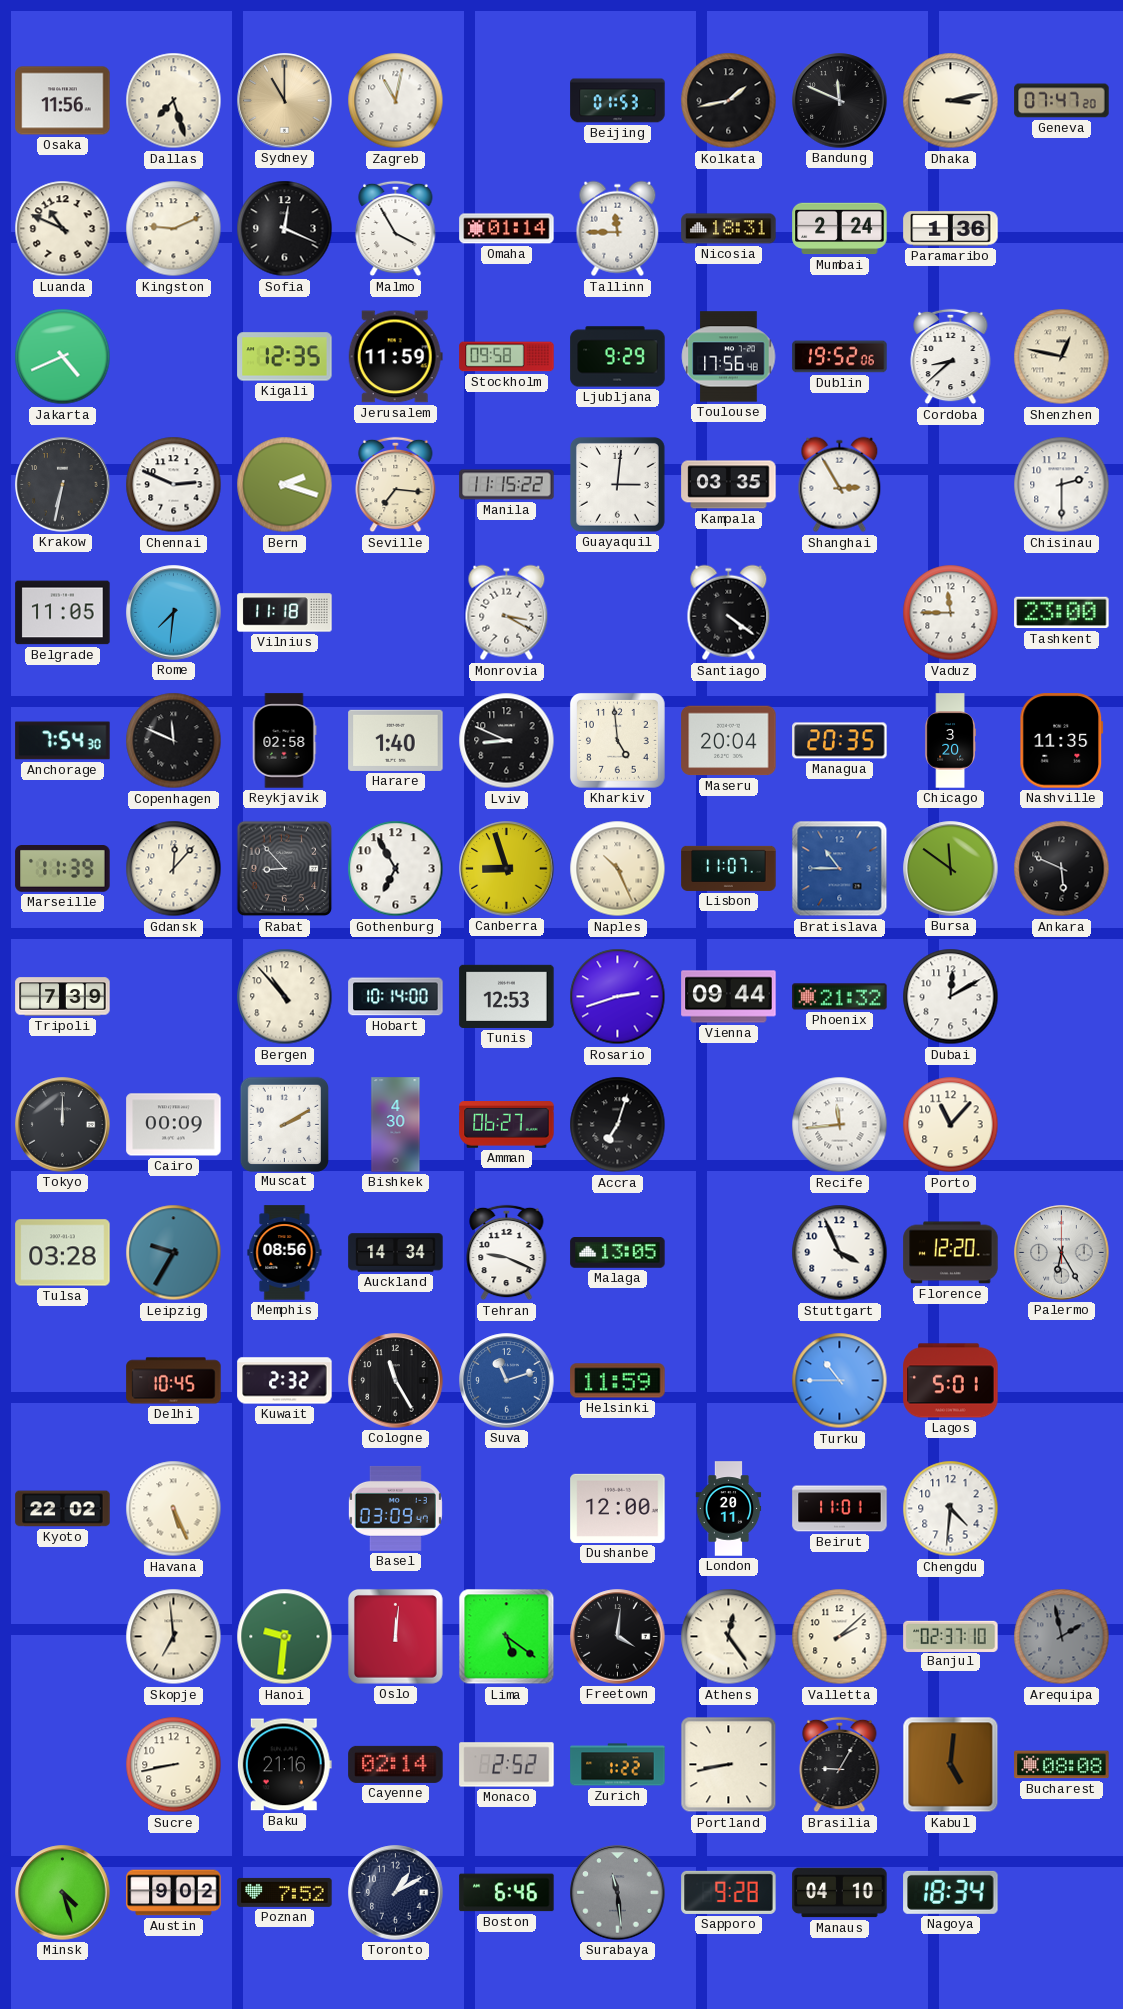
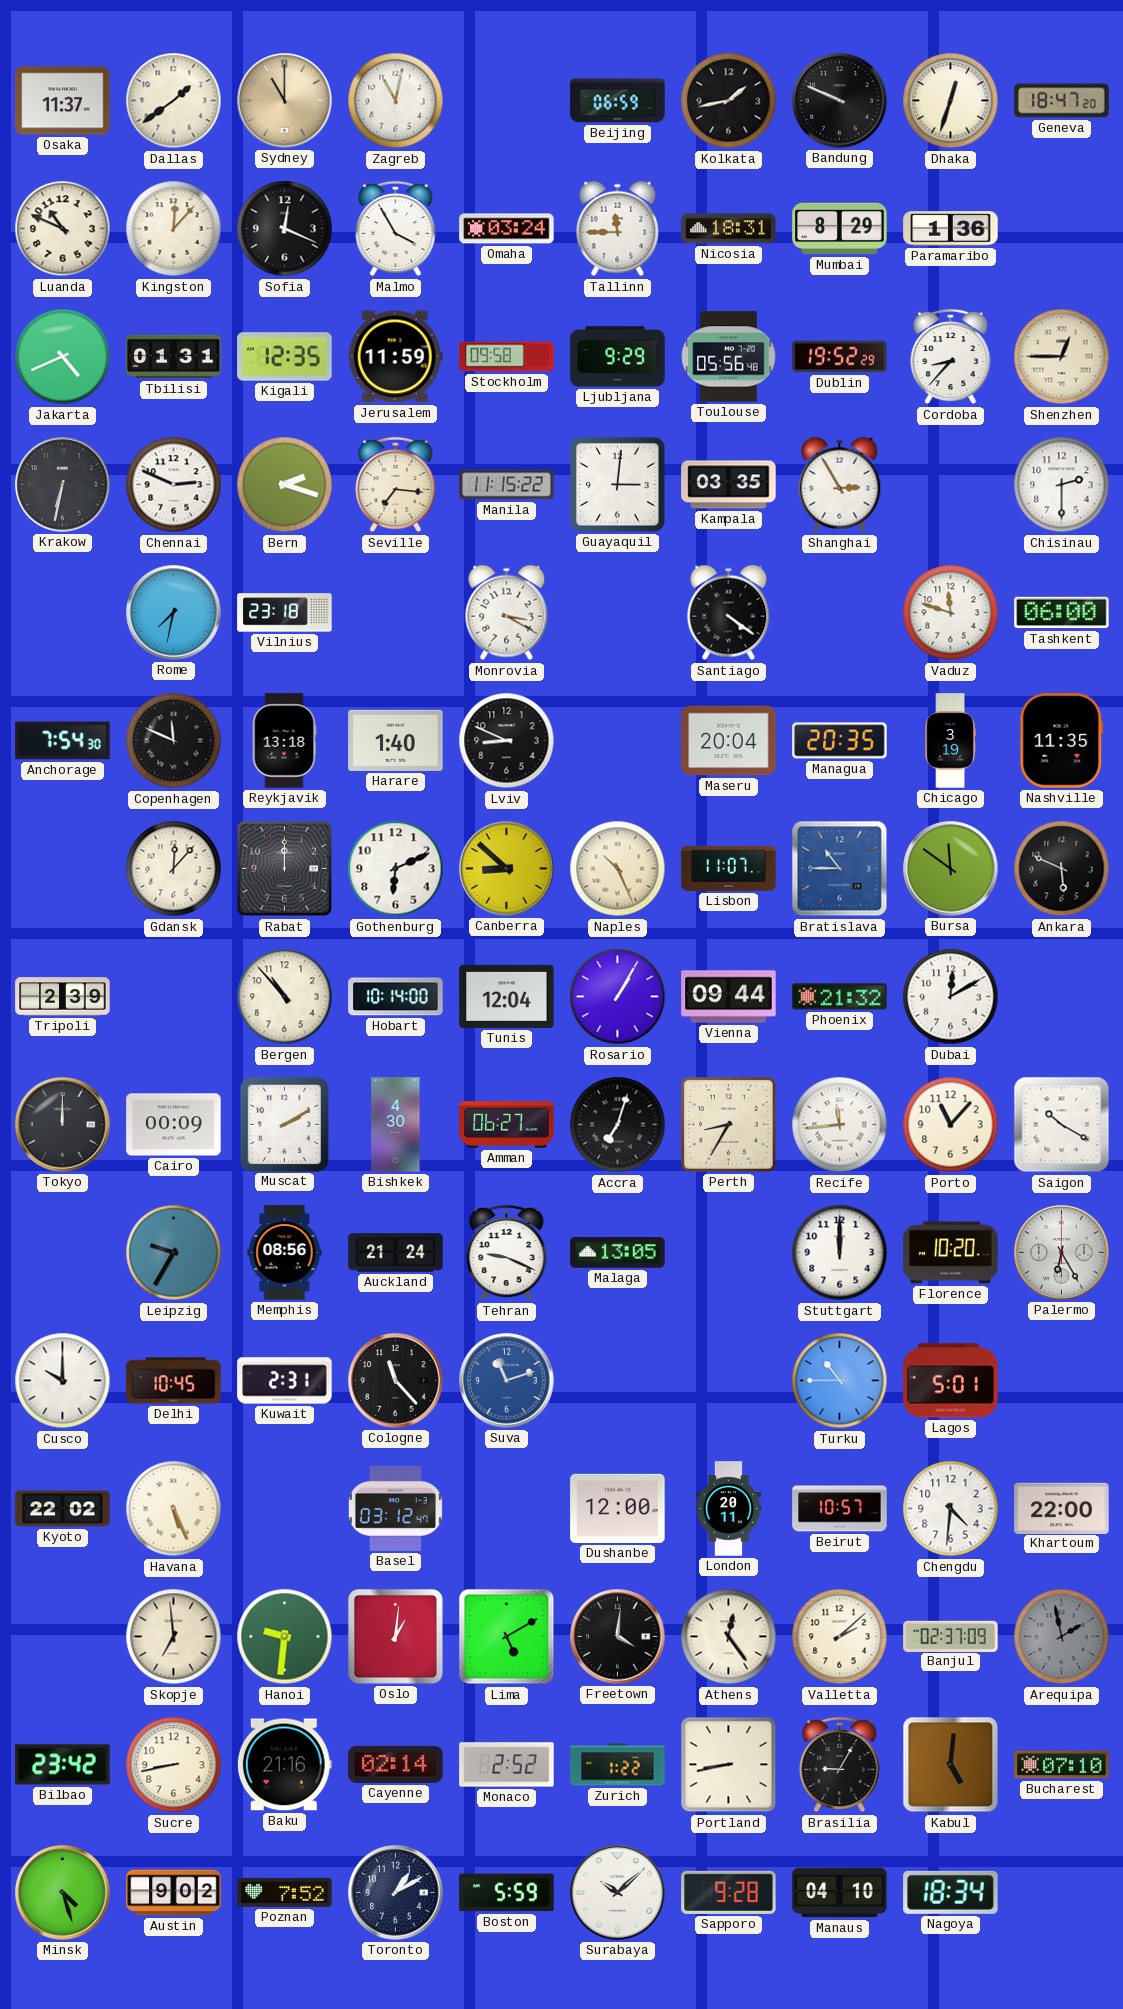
Osaka: 11:56 -> 11:37 (63, 101)
Dallas: 7:27 -> 1:39 (174, 101)
Beijing: 01:53 -> 06:59 (618, 101)
Bandung: 11:49 -> 9:49 (840, 101)
Dhaka: 3:13 -> 12:33 (951, 101)
Geneva: 07:47 -> 18:47 (1062, 101)
Kingston: 9:11 -> 12:07 (174, 229)
Omaha: 01:14 -> 03:24 (507, 229)
Mumbai: 2:24 -> 8:29 (840, 229)
Tbilisi: none -> 01:31 (174, 357)
Toulouse: 17:56 -> 05:56 (729, 357)
Dublin: 19:52:06 -> 19:52:29 (840, 357)
Cordoba: 8:38 -> 8:37 (951, 357)
Shenzhen: 12:47 -> 12:45 (1062, 357)
Belgrade: 11:05 -> none (63, 613)
Rome: 7:31 -> 7:32 (174, 613)
Vilnius: 11:18 -> 23:18 (285, 613)
Vaduz: 11:45 -> 11:48 (951, 613)
Tashkent: 23:00 -> 06:00 (1062, 613)
Reykjavik: 02:58 -> 13:18 (284, 741)
Kharkiv: 4:59 -> none (617, 740)
Chicago: 3:20 -> 3:19 (950, 741)
Marseille: 11:39 -> none (63, 869)
Rabat: 8:53 -> 12:00 (285, 869)
Gothenburg: 6:55 -> 6:11 (396, 869)
Canberra: 8:57 -> 8:52 (507, 869)
Tripoli: 7:39 -> 2:39 (63, 997)
Tunis: 12:53 -> 12:04 (507, 996)
Rosario: 2:42 -> 1:05 (618, 997)
Perth: none -> 8:35 (728, 1124)
Saigon: none -> 10:20 (1062, 1125)
Tulsa: 03:28 -> none (63, 1253)
Auckland: 14:34 -> 21:24 (396, 1253)
Stuttgart: 3:56 -> 12:00 (840, 1253)
Florence: 12:20 -> 10:20 (951, 1253)
Cusco: none -> 10:00 (63, 1381)
Kuwait: 2:32 -> 2:31 (285, 1381)
Cologne: 11:25 -> 11:23 (396, 1381)
Helsinki: 11:59 -> none (618, 1381)
Basel: 03:09 -> 03:12 (395, 1508)
Beirut: 11:01 -> 10:57 (840, 1509)
Khartoum: none -> 22:00 (1062, 1508)
Oslo: 12:01 -> 1:01 (395, 1636)
Lima: 5:21 -> 5:10 (507, 1637)
Banjul: 02:37:10 -> 02:37:09 (951, 1636)
Bilbao: none -> 23:42 (63, 1765)
Bucharest: 08:08 -> 07:10 (1062, 1765)
Boston: 6:46 -> 5:59 (507, 1893)
Surabaya: 11:29 -> 10:08 (618, 1893)
Surabaya dial: grey -> white (618, 1893)
